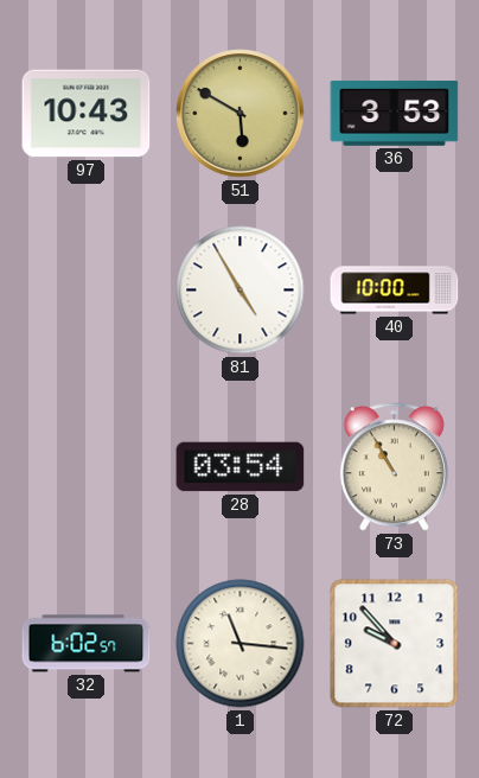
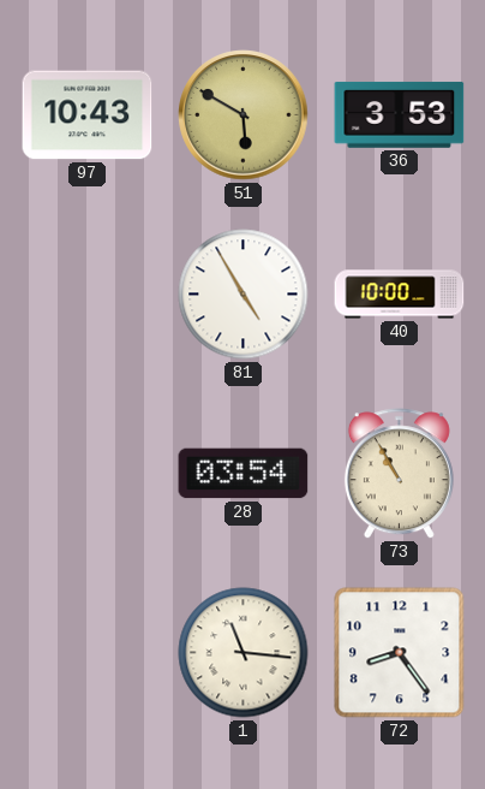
32: 6:02 -> none (87, 644)
72: 9:53 -> 8:24 (400, 653)
